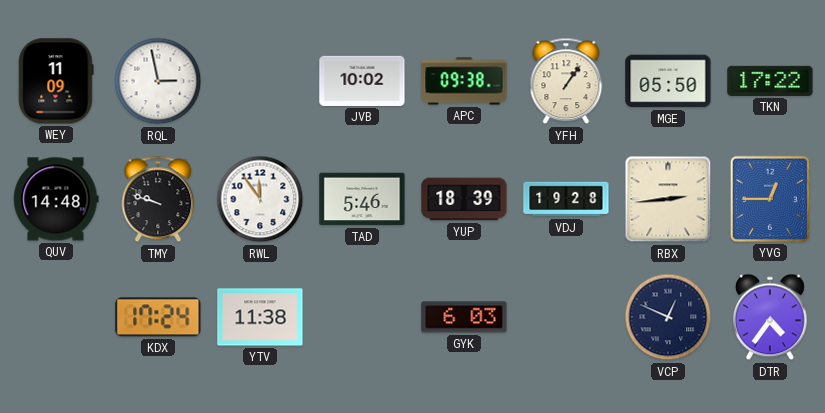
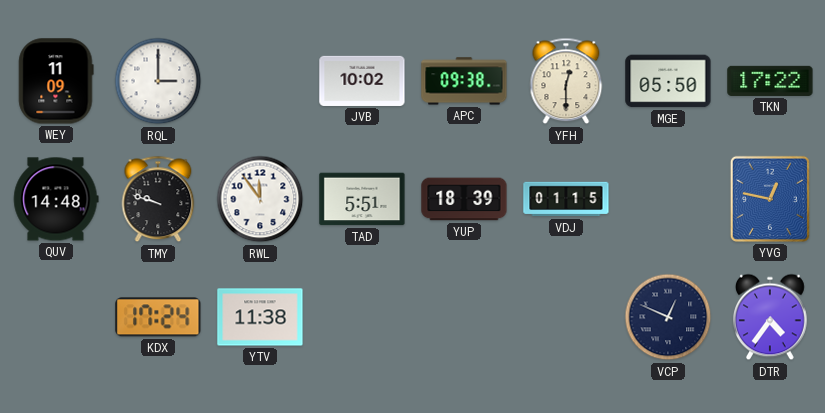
RQL: 2:58 -> 3:00 (158, 81)
YFH: 1:06 -> 12:30 (566, 81)
TAD: 5:46 -> 5:51 (362, 199)
VDJ: 19:28 -> 01:15 (566, 199)
RBX: 2:44 -> none (668, 199)
YVG: 12:45 -> 12:47 (770, 199)
GYK: 6:03 -> none (464, 317)
